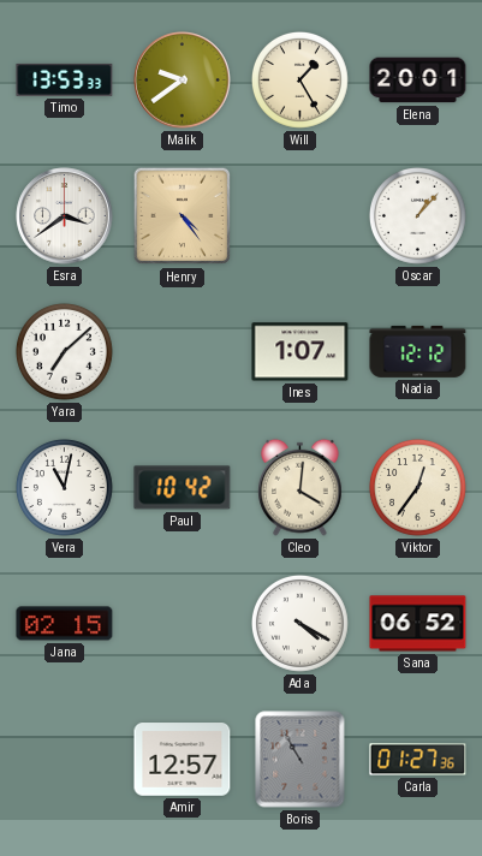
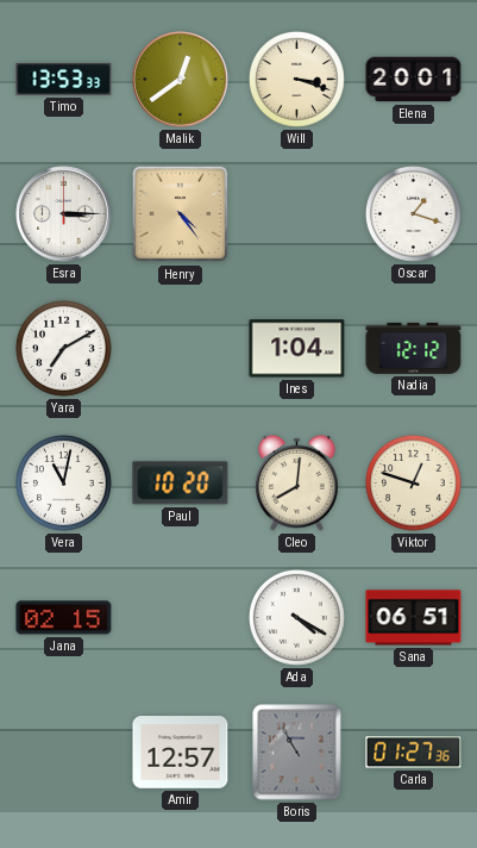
Malik: 9:39 -> 12:39 (181, 80)
Will: 1:25 -> 3:18 (296, 79)
Esra: 3:39 -> 3:15 (64, 214)
Oscar: 1:07 -> 1:18 (413, 213)
Yara: 7:08 -> 7:10 (63, 348)
Ines: 1:07 -> 1:04 (297, 349)
Paul: 10:42 -> 10:20 (181, 484)
Cleo: 4:01 -> 8:01 (297, 482)
Viktor: 12:36 -> 12:48 (413, 482)
Sana: 06:52 -> 06:51 (414, 618)
